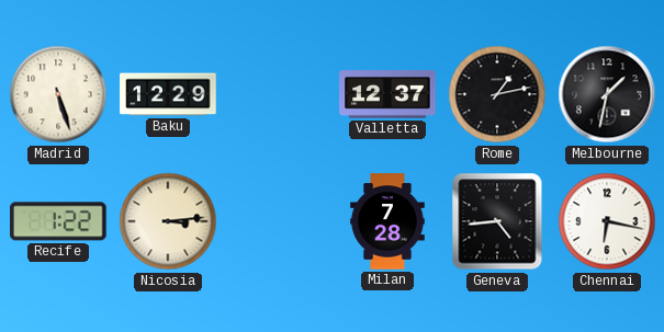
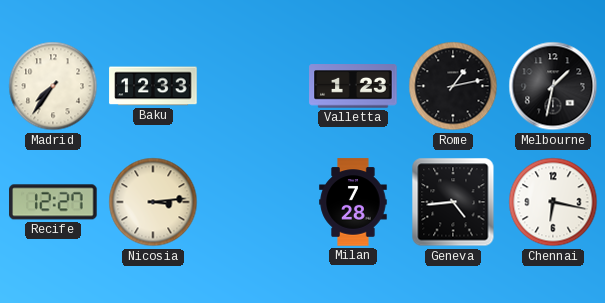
Madrid: 5:27 -> 7:36 (53, 86)
Baku: 12:29 -> 12:33 (153, 86)
Valletta: 12:37 -> 1:23 (353, 86)
Recife: 1:22 -> 12:27 (53, 202)
